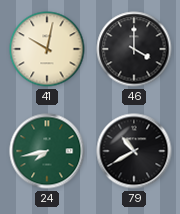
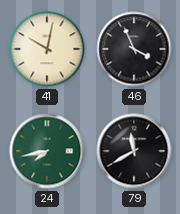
46: 4:00 -> 3:56 (134, 49)
79: 10:40 -> 11:40 (134, 151)
